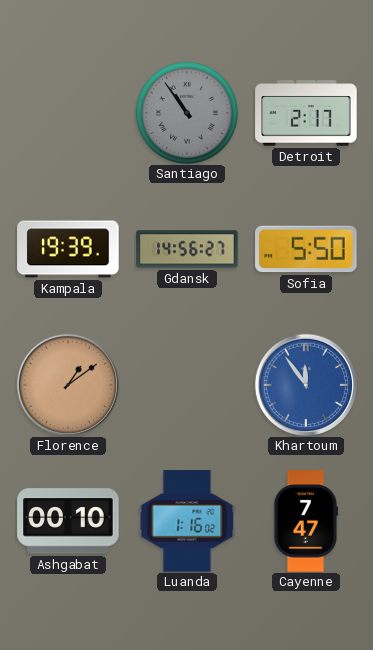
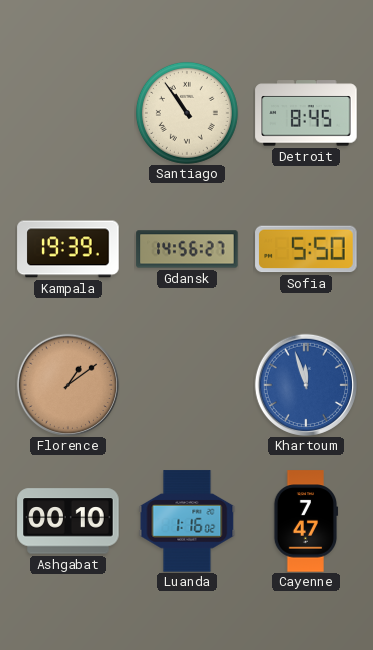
Santiago dial: grey -> cream (187, 113)
Detroit: 2:17 -> 8:45 (306, 113)
Khartoum: 11:54 -> 11:57 (305, 384)
